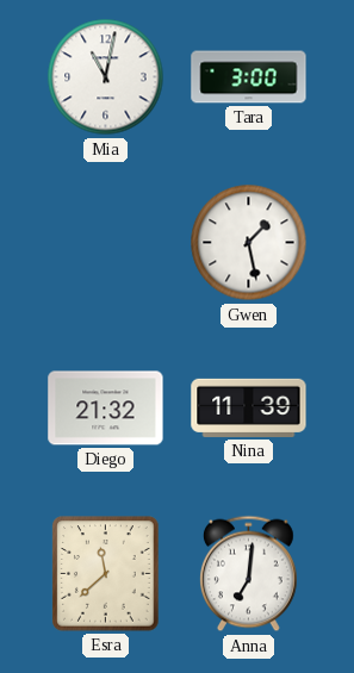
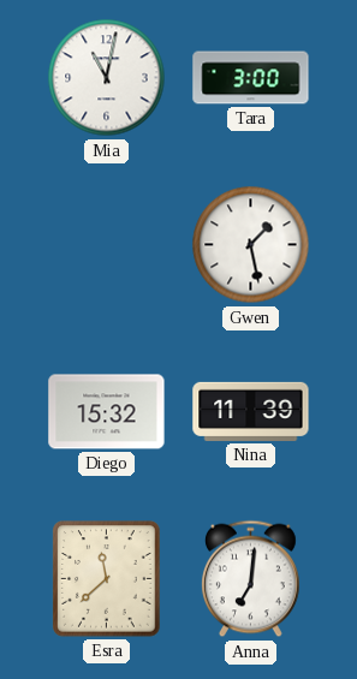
Diego: 21:32 -> 15:32 (107, 412)
